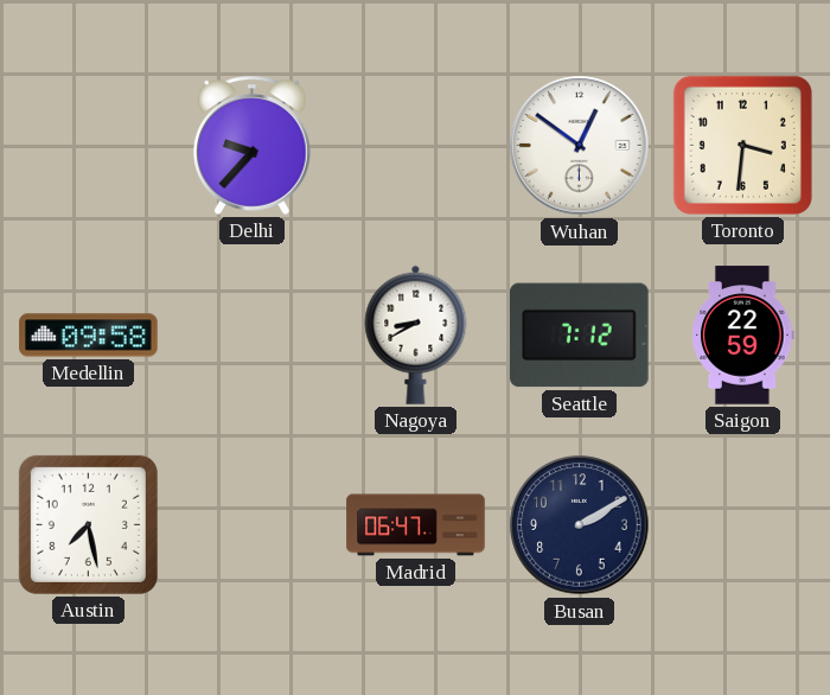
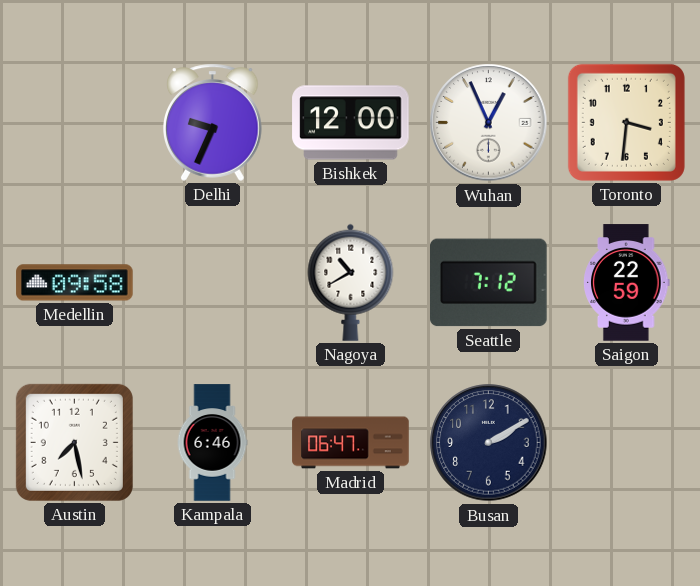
Delhi: 9:37 -> 9:34 (213, 122)
Bishkek: none -> 12:00 (351, 123)
Wuhan: 12:51 -> 12:56 (489, 123)
Nagoya: 8:40 -> 10:40 (351, 282)
Kampala: none -> 6:46 (212, 443)
